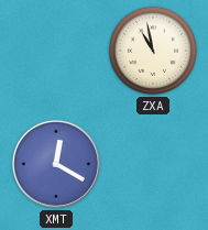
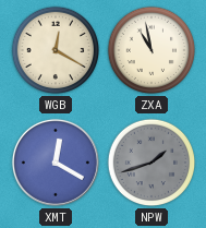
WGB: none -> 12:20 (56, 50)
NPW: none -> 1:42 (152, 163)
